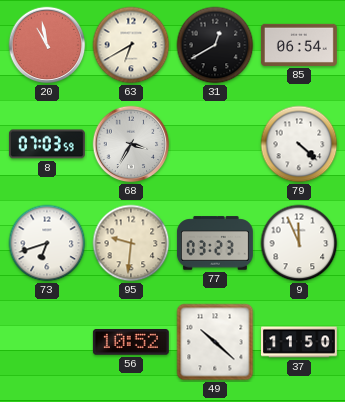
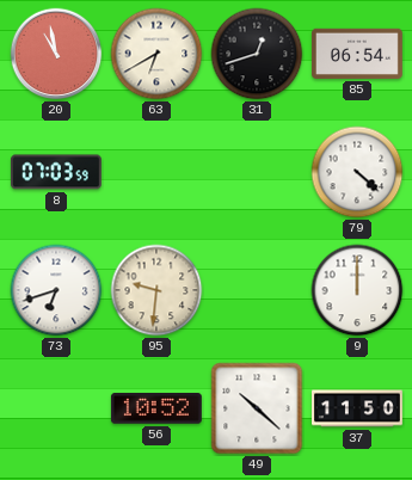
31: 12:40 -> 12:42 (257, 54)
68: 3:35 -> none (131, 144)
77: 03:23 -> none (215, 243)
9: 11:56 -> 12:00 (357, 290)
